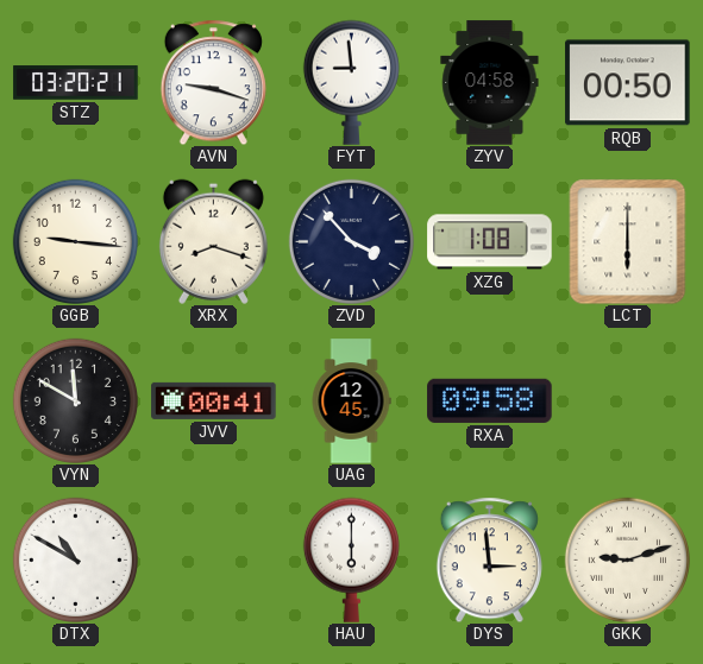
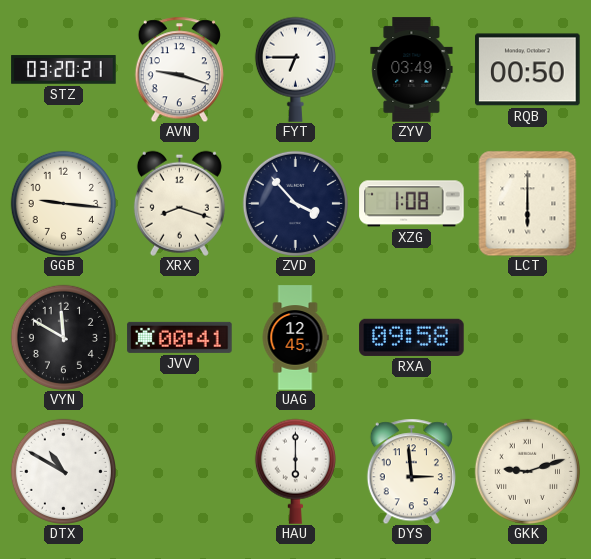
FYT: 8:59 -> 6:45 (295, 69)
ZYV: 04:58 -> 03:49 (412, 70)
